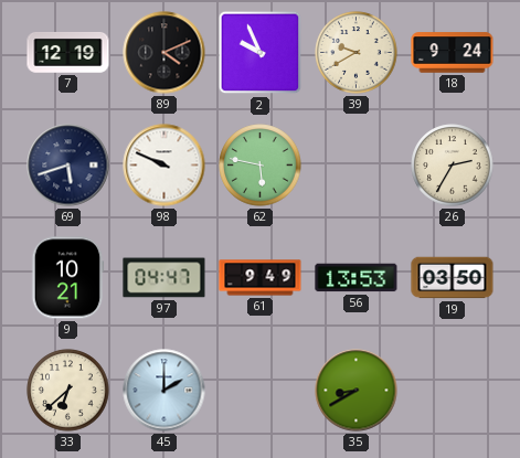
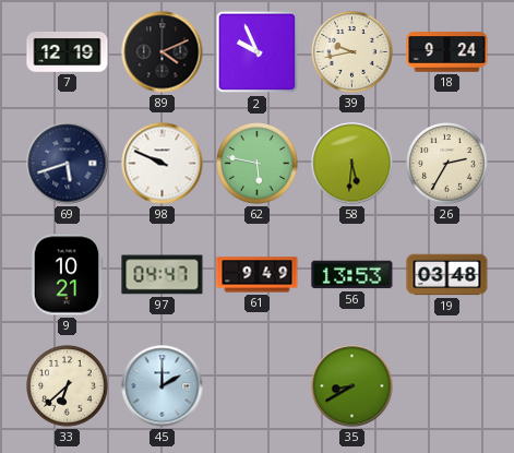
39: 9:40 -> 9:43 (352, 52)
58: none -> 5:31 (352, 164)
19: 03:50 -> 03:48 (447, 275)
